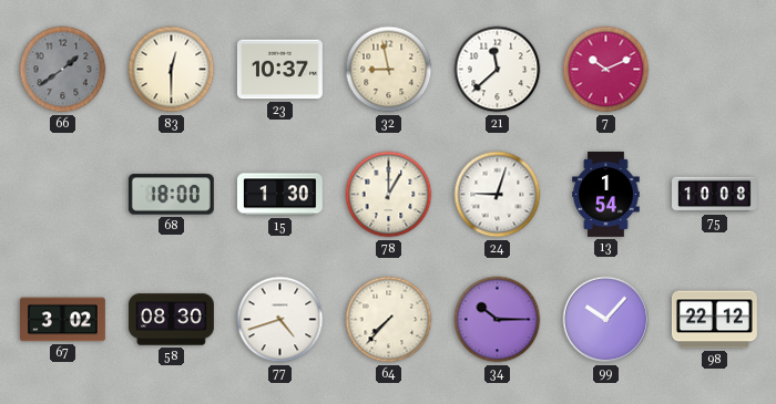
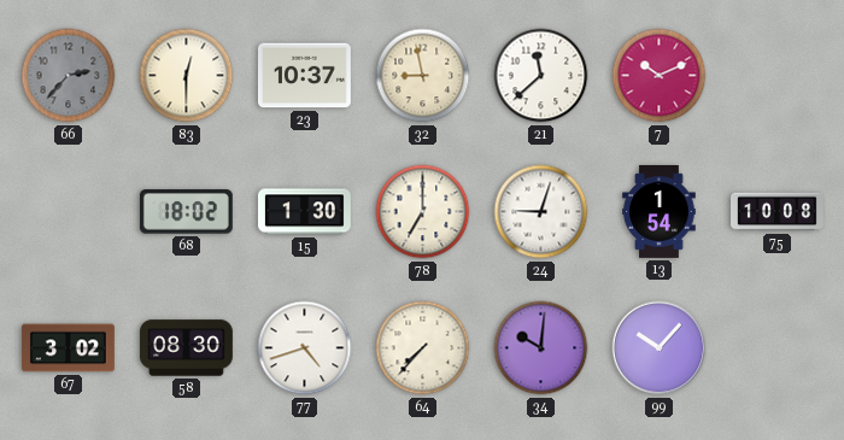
66: 1:39 -> 2:37 (69, 76)
68: 18:00 -> 18:02 (186, 212)
78: 1:00 -> 7:00 (423, 212)
34: 10:15 -> 10:01 (541, 348)
98: 22:12 -> none (714, 320)
